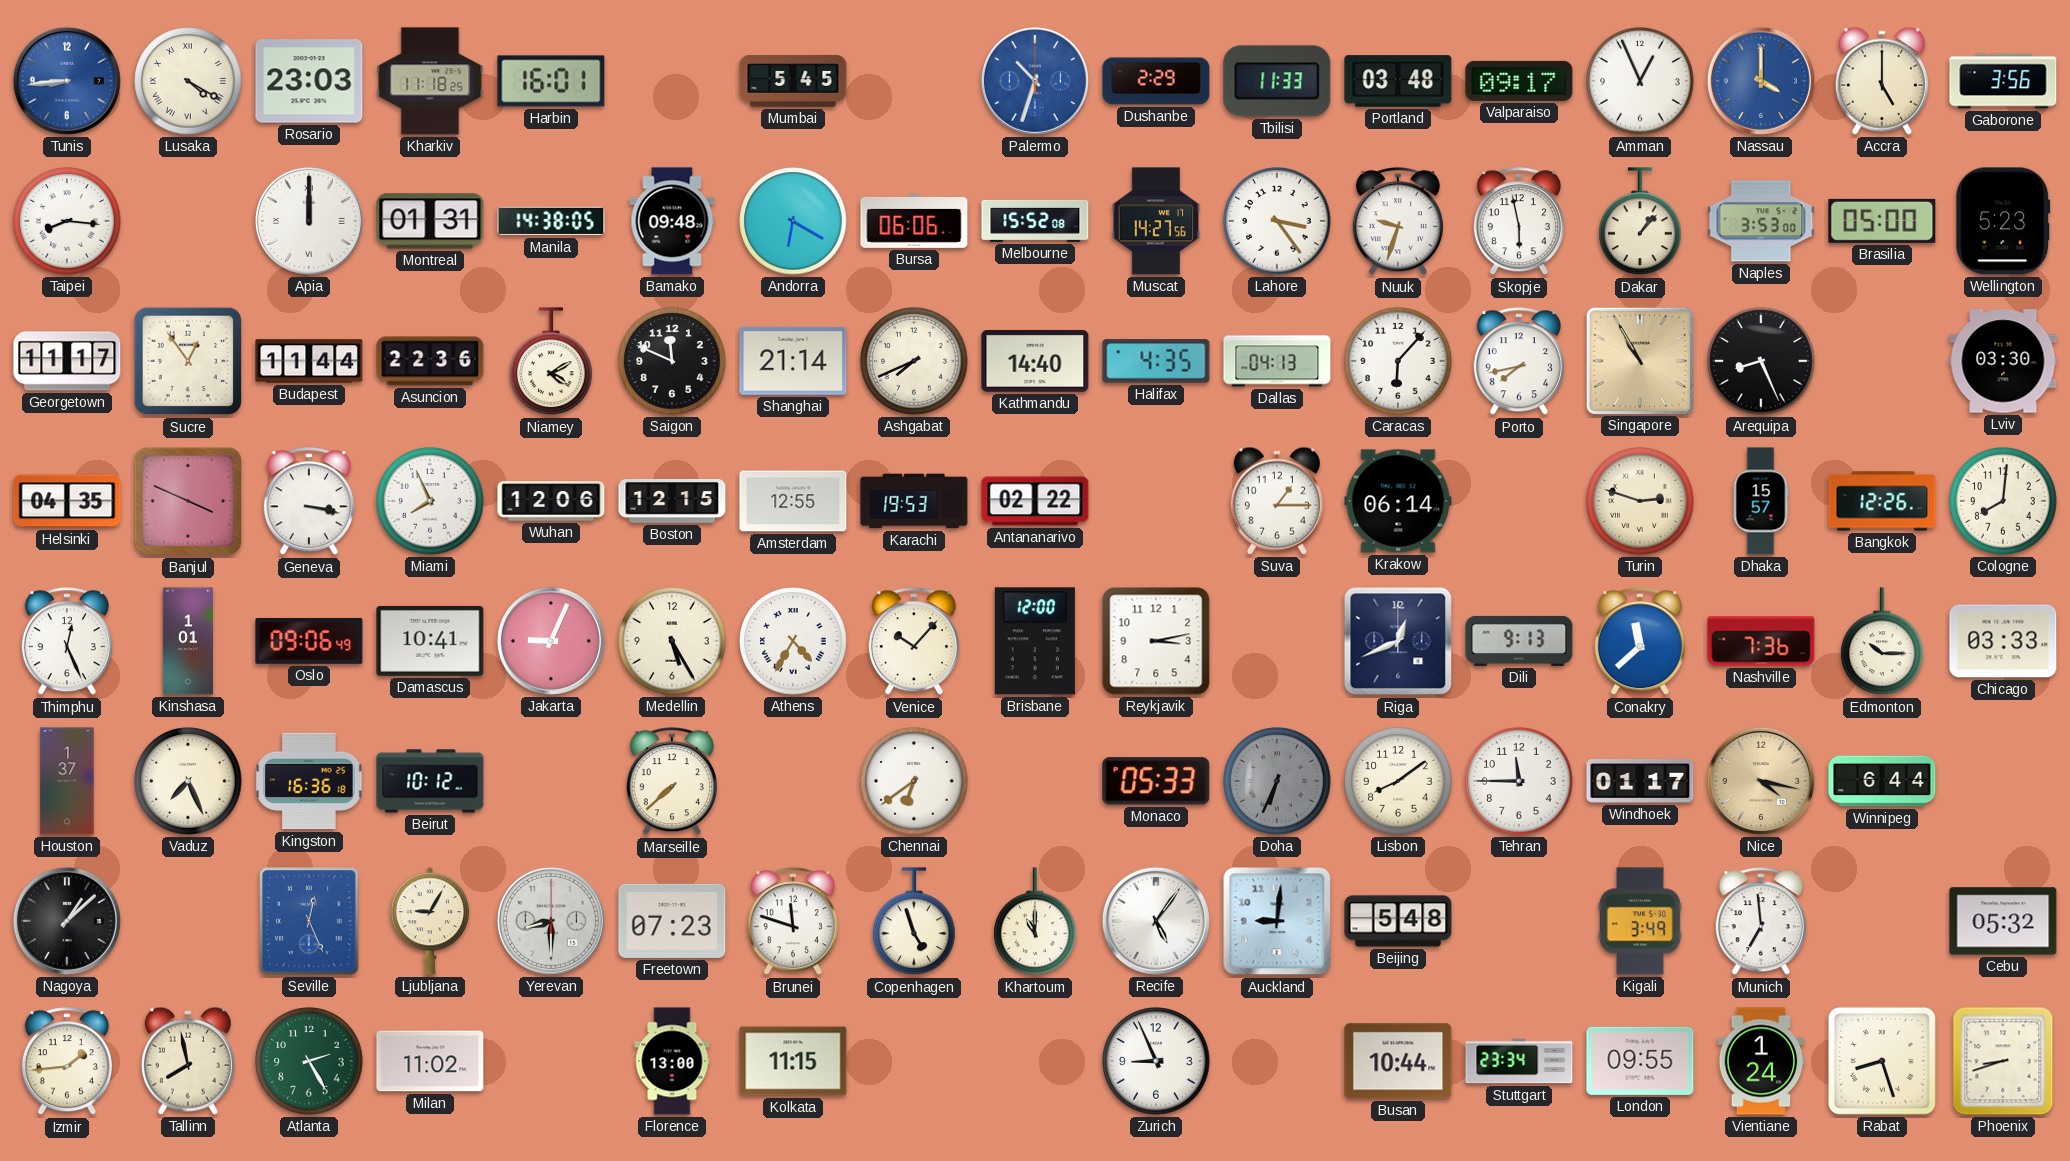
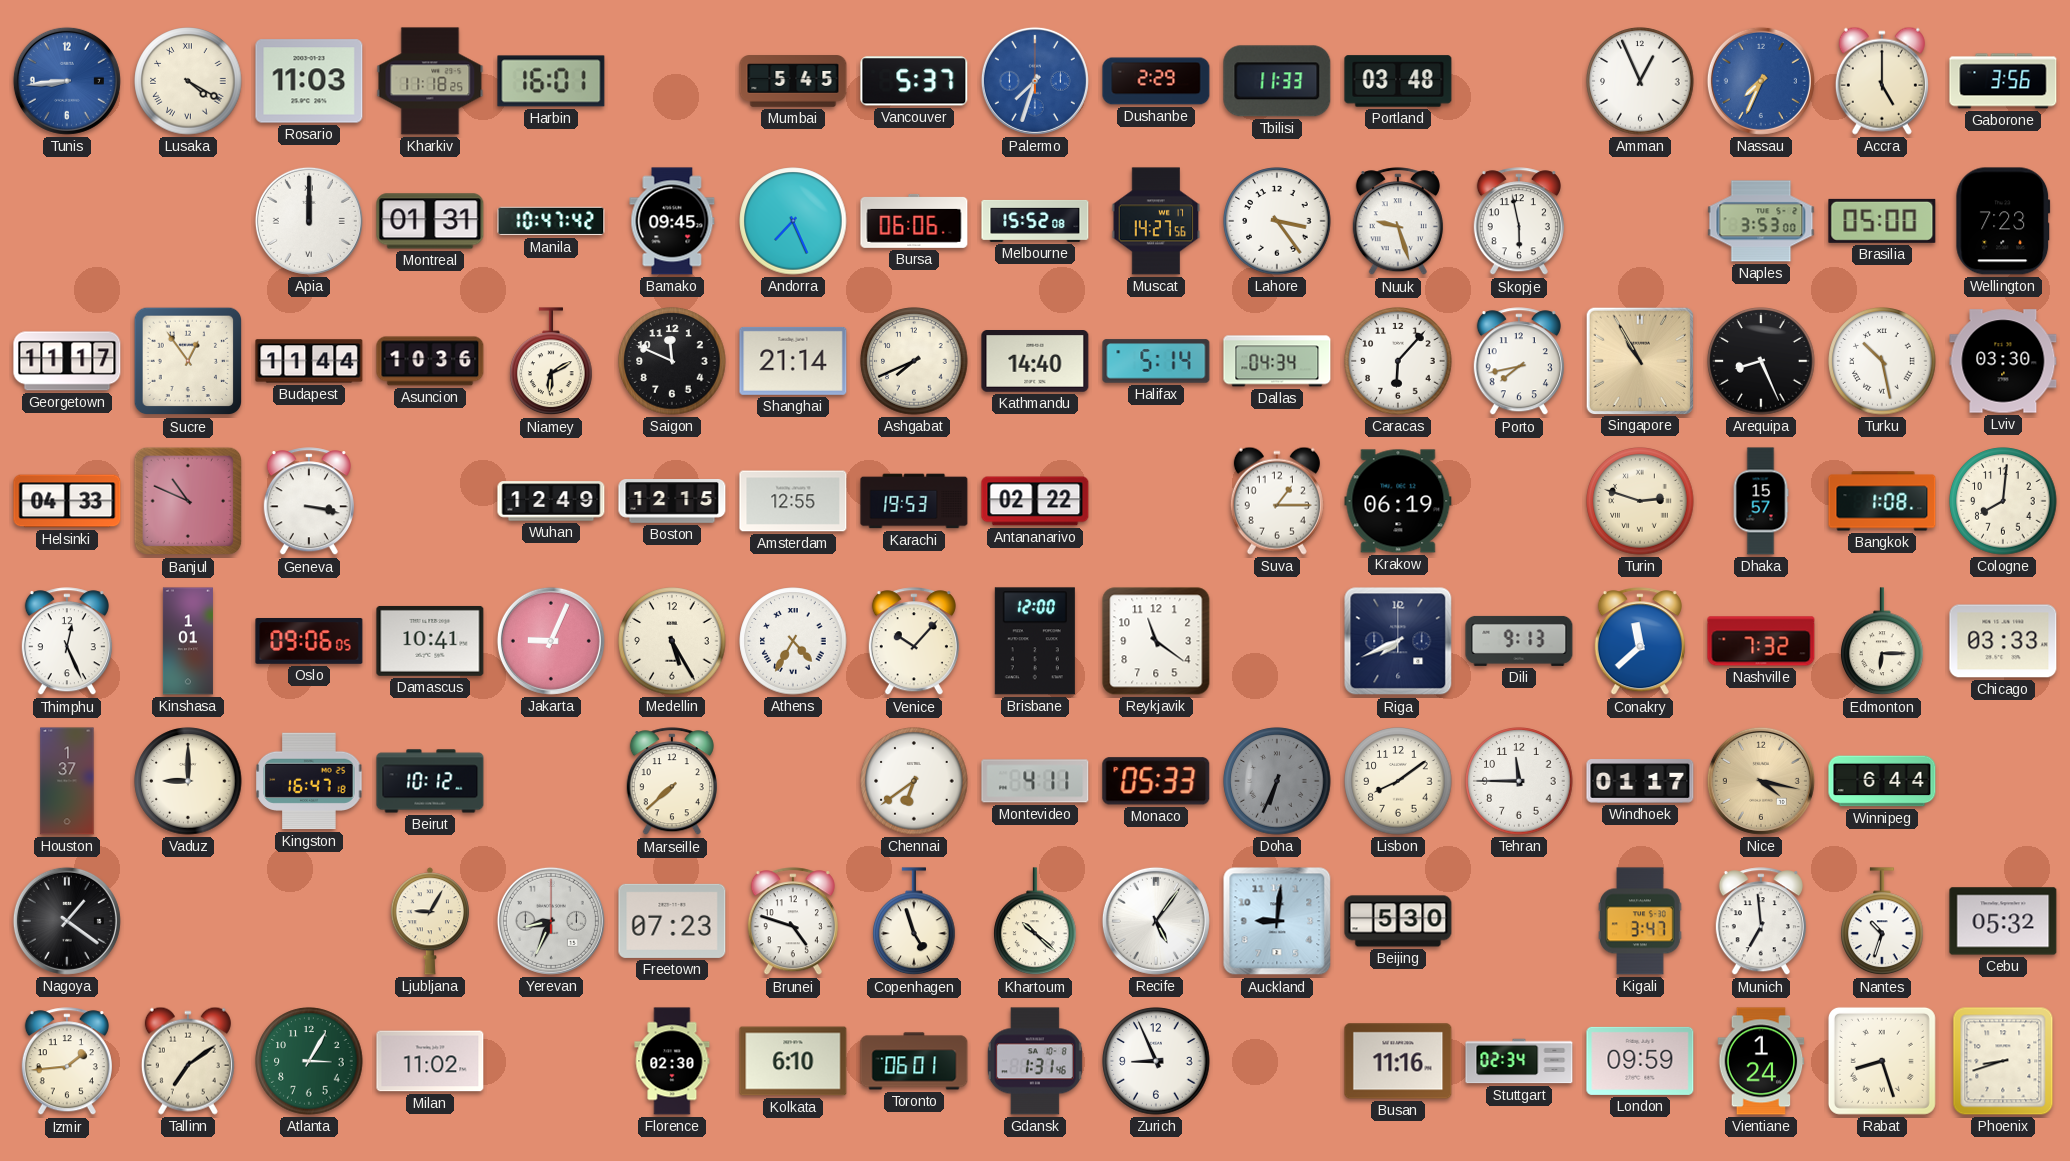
Rosario: 23:03 -> 11:03 (309, 81)
Vancouver: none -> 5:37 (914, 81)
Palermo: 10:33 -> 7:33 (1035, 81)
Valparaiso: 09:17 -> none (1519, 81)
Nassau: 4:00 -> 7:34 (1761, 81)
Taipei: 8:16 -> none (67, 221)
Manila: 14:38 -> 10:47 (551, 221)
Bamako: 09:48 -> 09:45 (672, 221)
Andorra: 6:20 -> 7:26 (793, 221)
Nuuk: 9:33 -> 9:27 (1398, 222)
Dakar: 1:07 -> none (1640, 222)
Wellington: 5:23 -> 7:23 (2003, 221)
Asuncion: 22:36 -> 10:36 (430, 361)
Niamey: 4:10 -> 6:10 (551, 362)
Halifax: 4:35 -> 5:14 (1156, 361)
Dallas: 04:13 -> 04:34 (1277, 361)
Turku: none -> 10:28 (1882, 361)
Helsinki: 04:35 -> 04:33 (67, 501)
Banjul: 3:49 -> 10:49 (188, 501)
Miami: 7:56 -> none (430, 501)
Wuhan: 12:06 -> 12:49 (551, 501)
Krakow: 06:14 -> 06:19 (1398, 501)
Bangkok: 12:26 -> 1:08 (1882, 501)
Oslo: 09:06:49 -> 09:06:05 (309, 642)
Reykjavik: 3:13 -> 11:21 (1156, 641)
Riga: 12:41 -> 7:41 (1398, 641)
Nashville: 7:36 -> 7:32 (1761, 641)
Edmonton: 10:15 -> 6:15 (1882, 642)
Vaduz: 7:26 -> 9:00 (188, 781)
Kingston: 16:36 -> 16:47 (309, 781)
Montevideo: none -> 4:11 (1035, 781)
Nagoya: 1:08 -> 1:21 (67, 921)
Seville: 12:26 -> none (309, 921)
Yerevan: 8:30 -> 8:34 (551, 921)
Brunei: 11:48 -> 4:48 (793, 922)
Khartoum: 11:00 -> 10:22 (1035, 922)
Beijing: 5:48 -> 5:30 (1398, 921)
Kigali: 3:49 -> 3:47 (1640, 921)
Nantes: none -> 10:33 (1882, 922)
Tallinn: 7:58 -> 7:09 (188, 1061)
Atlanta: 2:25 -> 3:05 (309, 1061)
Florence: 13:00 -> 02:30 (672, 1061)
Kolkata: 11:15 -> 6:10 (793, 1061)
Toronto: none -> 06:01 (914, 1061)
Gdansk: none -> 1:31 (1035, 1061)
Busan: 10:44 -> 11:16 (1398, 1061)
Stuttgart: 23:34 -> 02:34 (1519, 1061)
London: 09:55 -> 09:59 (1640, 1061)
